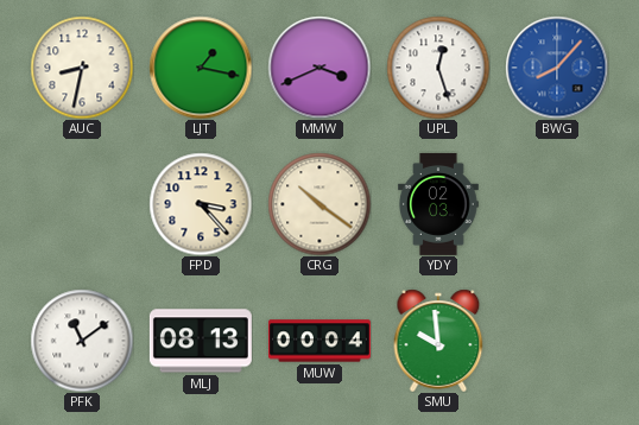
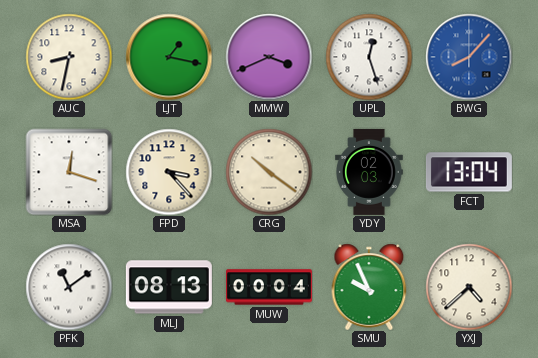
MSA: none -> 12:18 (69, 172)
FCT: none -> 13:04 (469, 172)
SMU: 9:59 -> 9:56 (369, 287)
YXJ: none -> 4:38 (469, 287)
